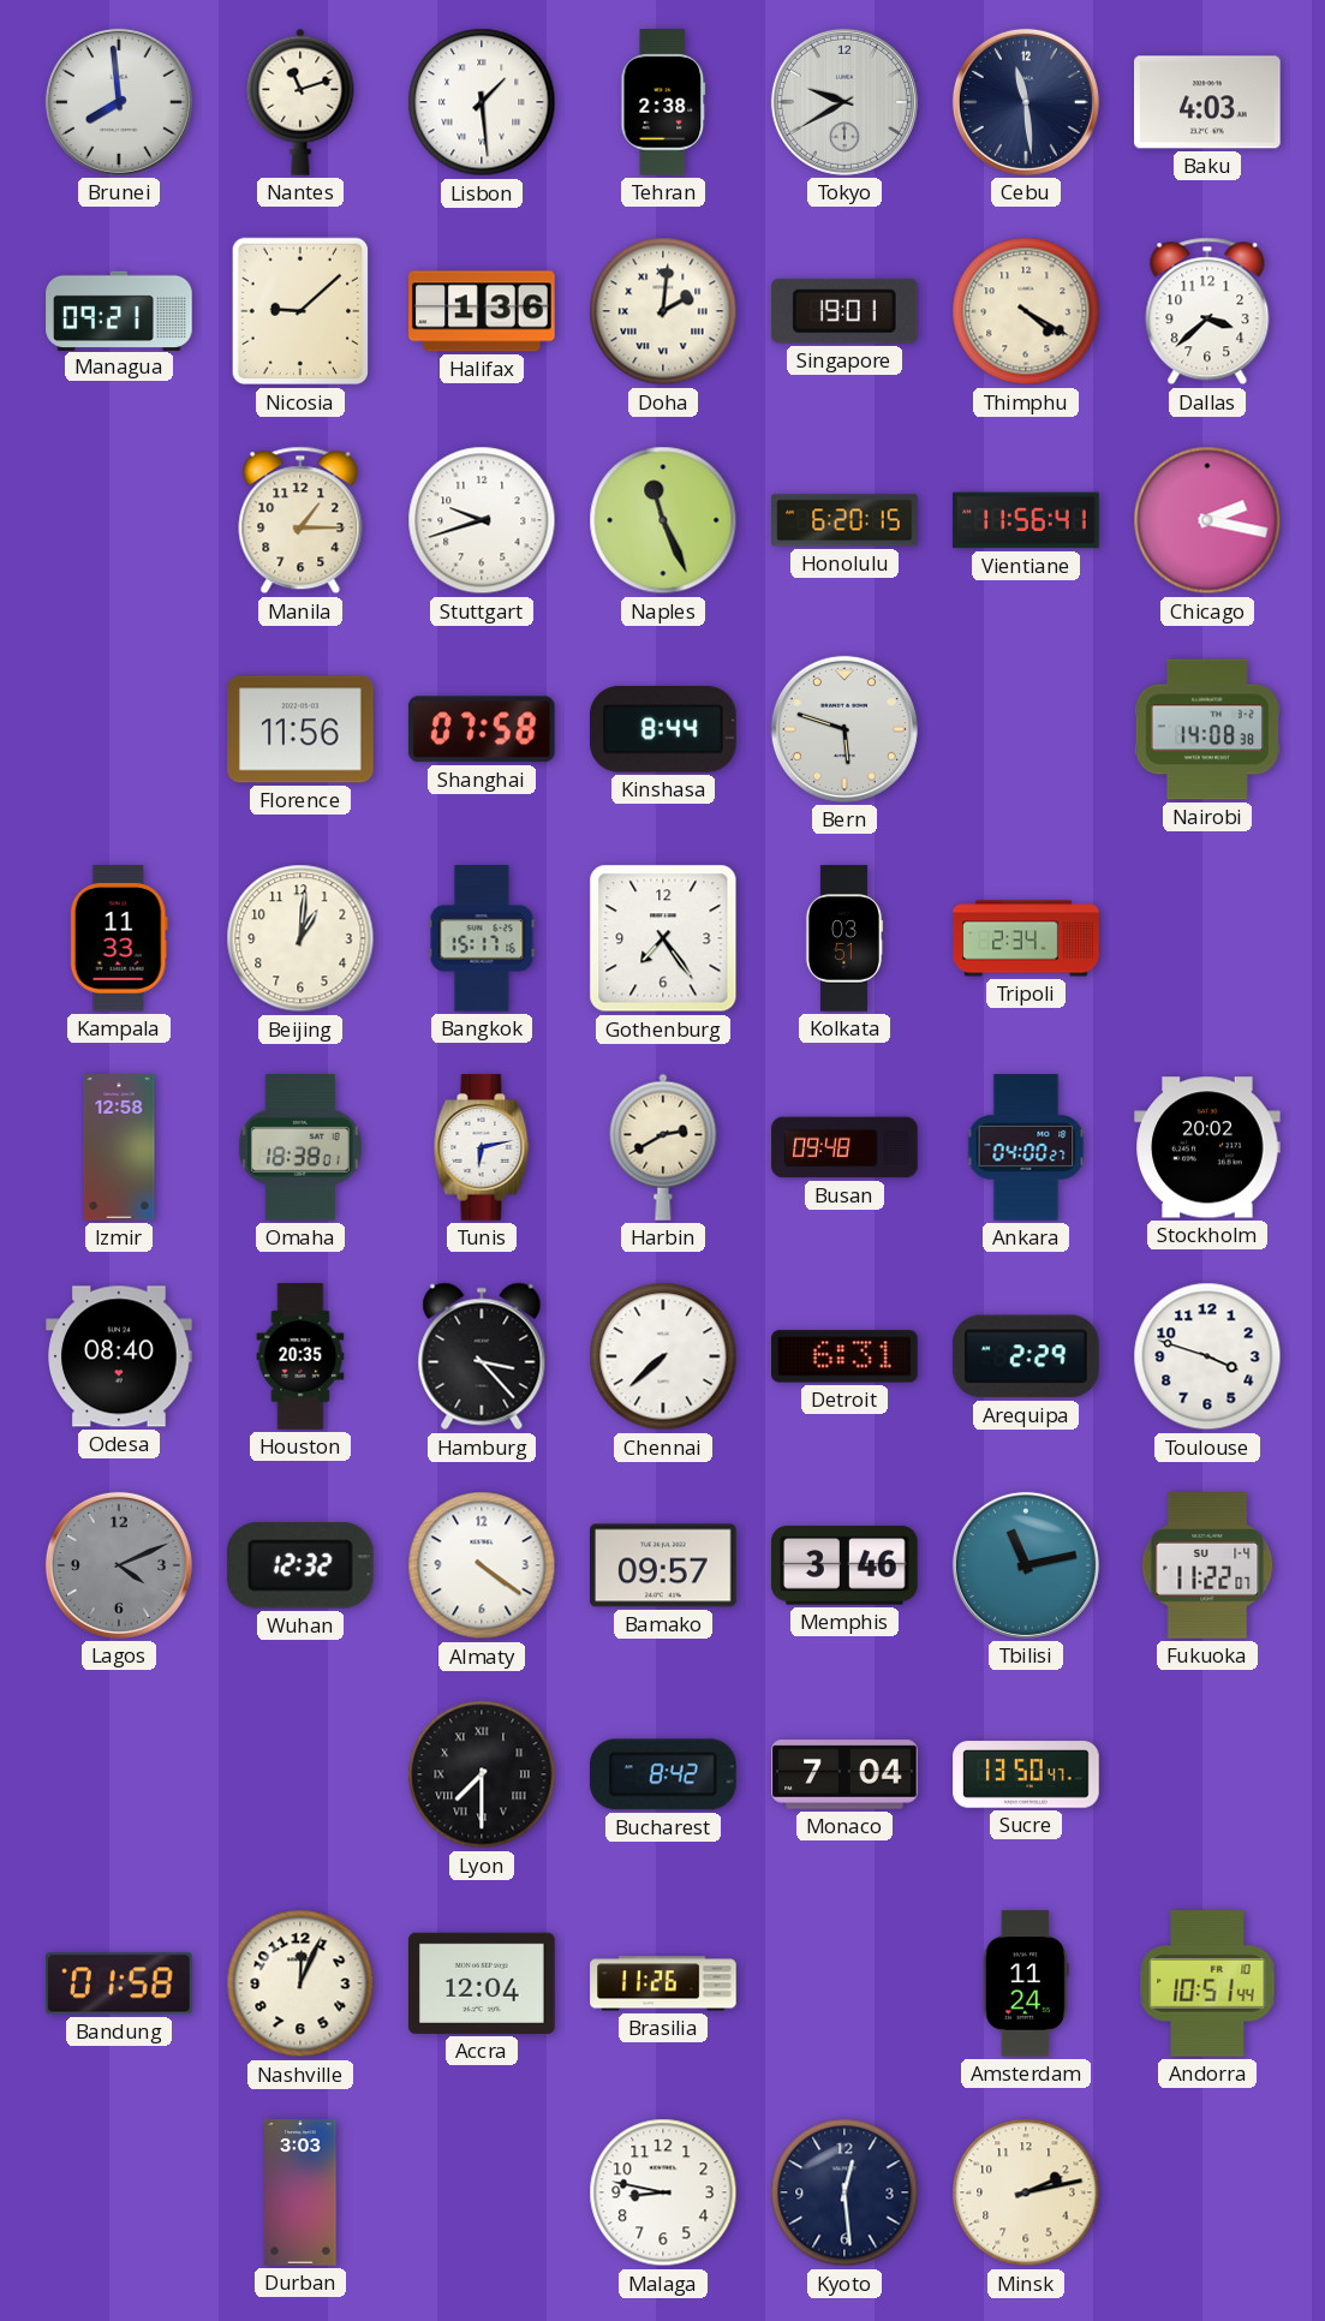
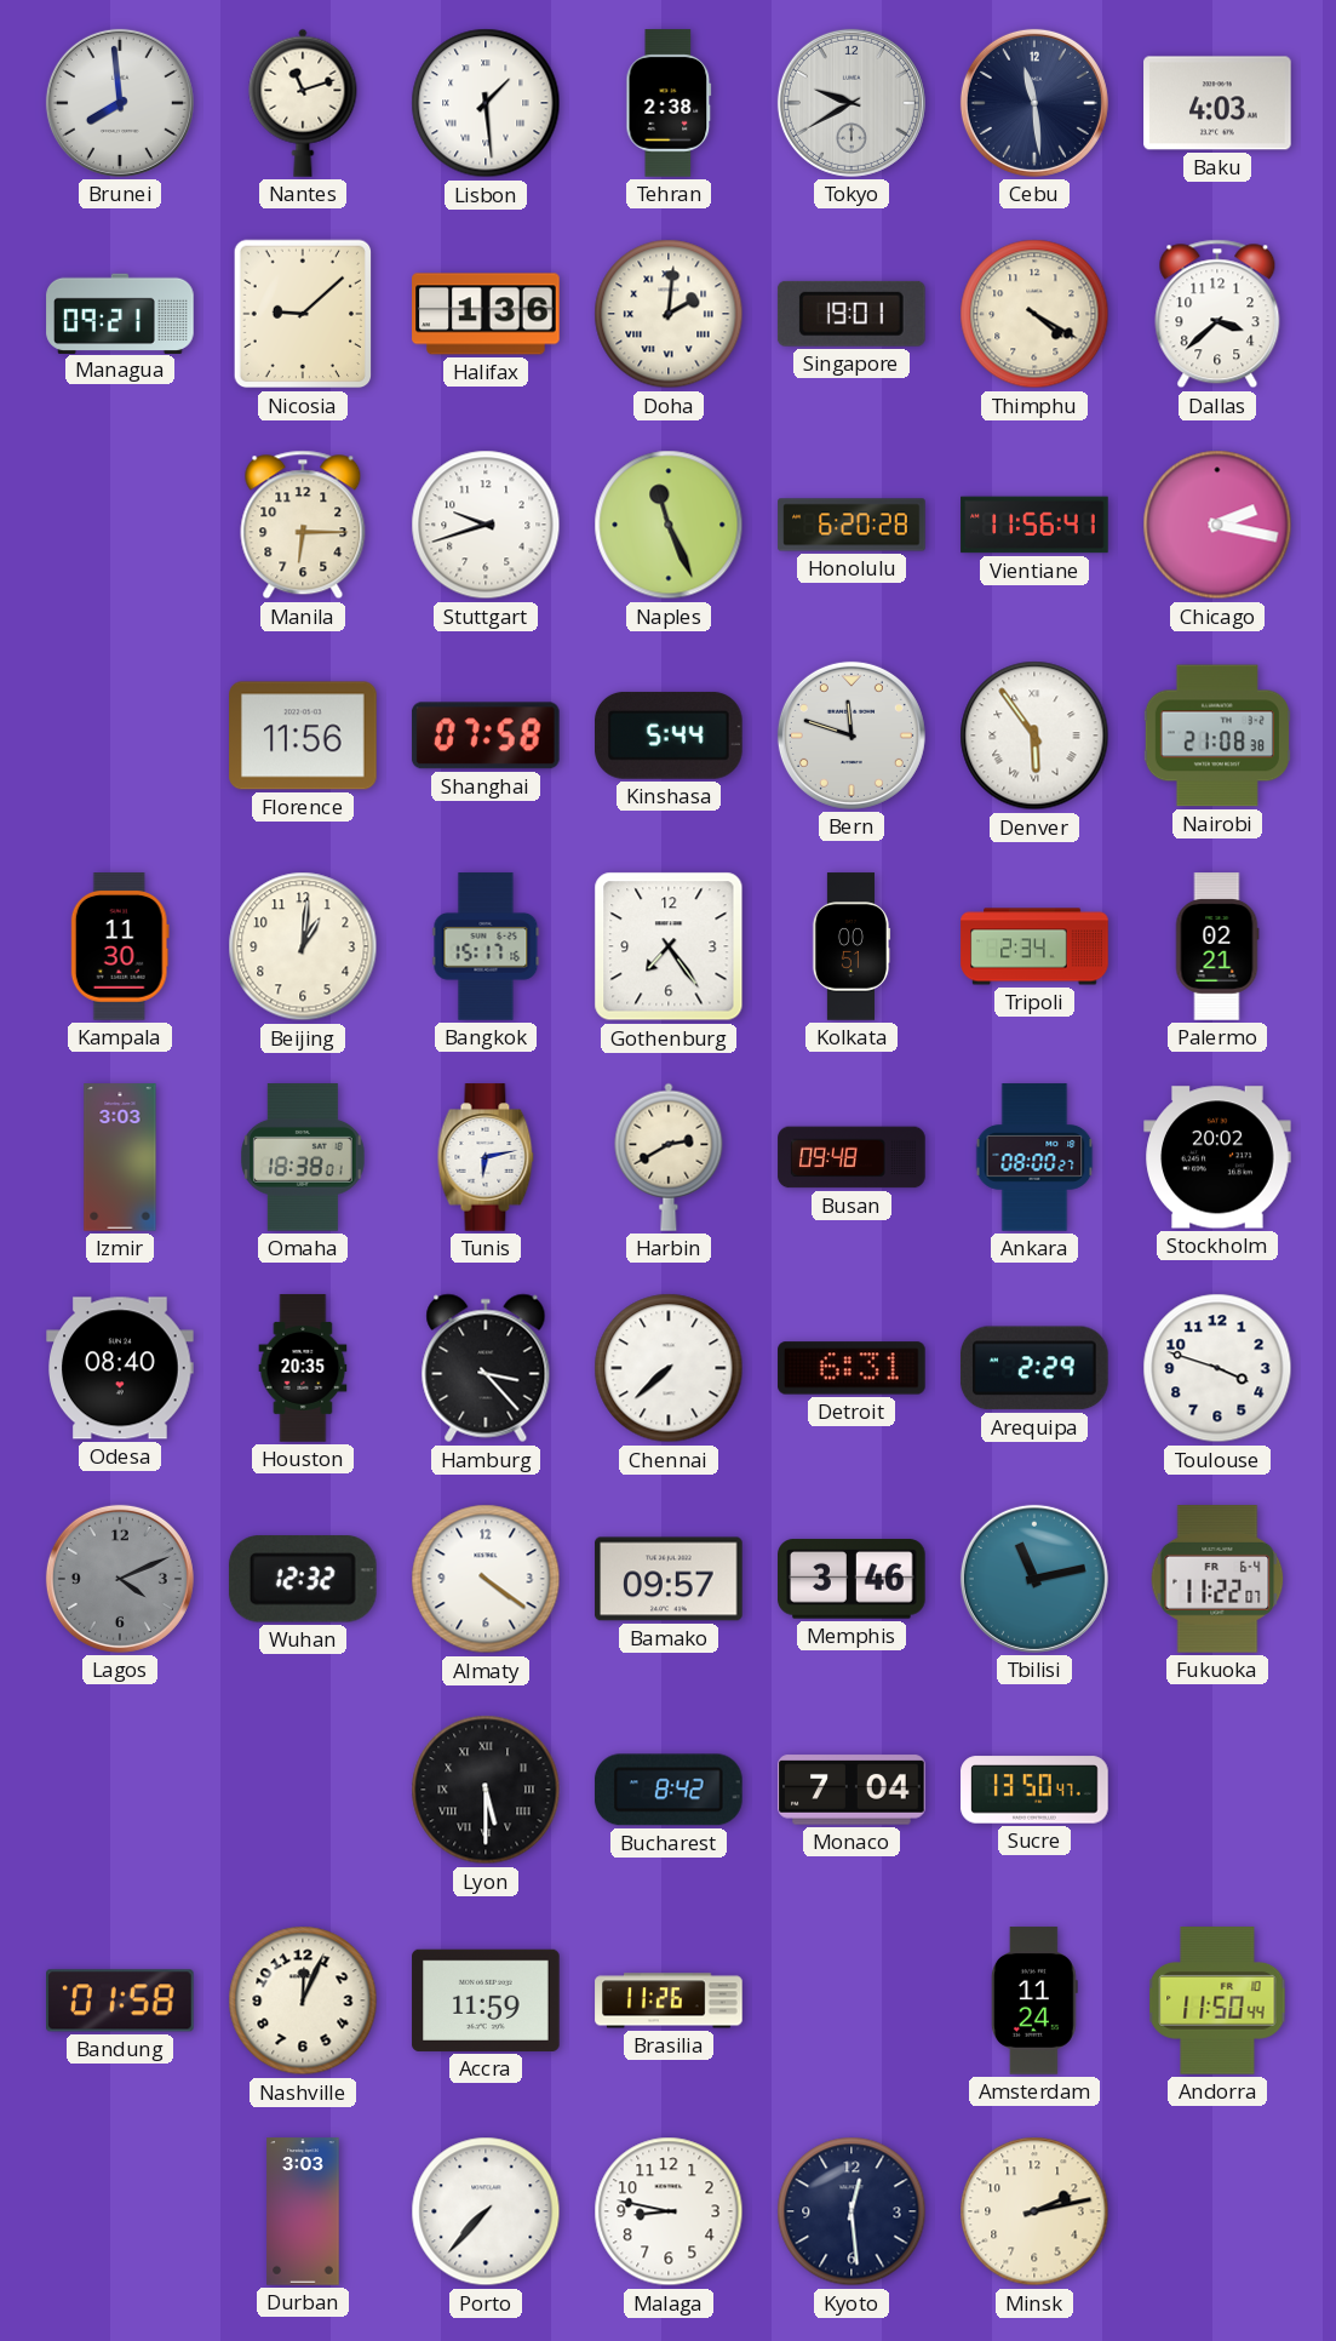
Manila: 1:15 -> 6:15 (303, 525)
Honolulu: 6:20:15 -> 6:20:28 (852, 525)
Kinshasa: 8:44 -> 5:44 (670, 736)
Bern: 5:48 -> 11:48 (852, 736)
Denver: none -> 5:54 (1034, 736)
Nairobi: 14:08 -> 21:08 (1217, 736)
Kampala: 11:33 -> 11:30 (120, 946)
Kolkata: 03:51 -> 00:51 (852, 946)
Palermo: none -> 02:21 (1217, 946)
Izmir: 12:58 -> 3:03 (120, 1157)
Ankara: 04:00 -> 08:00 (1034, 1157)
Fukuoka date: SU 1-4 -> FR 6-4 (1217, 1579)
Lyon: 7:30 -> 5:30 (486, 1790)
Accra: 12:04 -> 11:59 (486, 2001)
Andorra: 10:51 -> 11:50 (1217, 2001)
Porto: none -> 7:37 (486, 2211)
